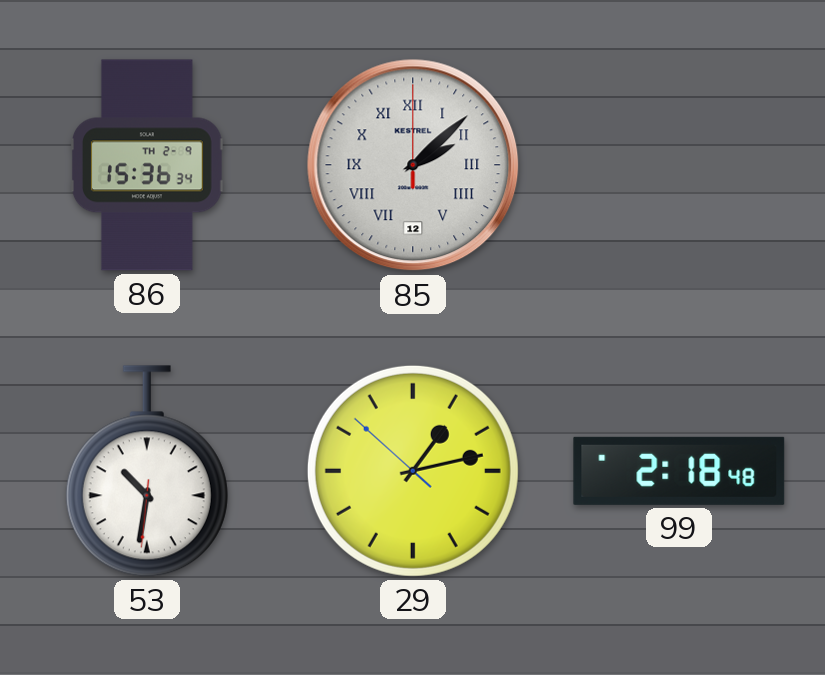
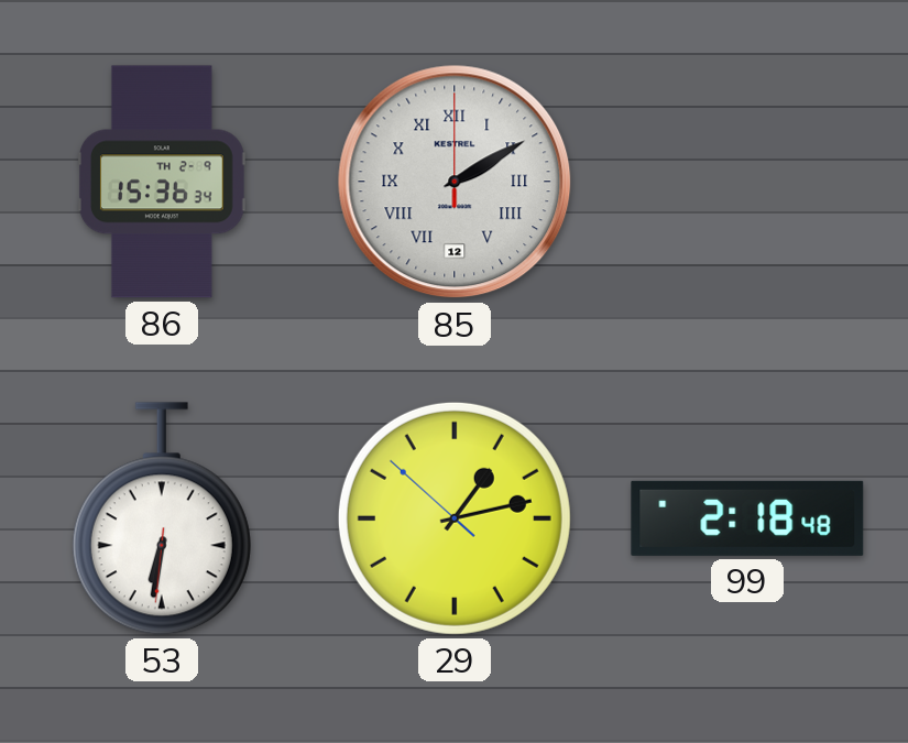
85: 2:08 -> 2:10 (455, 182)
53: 10:31 -> 6:31 (162, 518)
